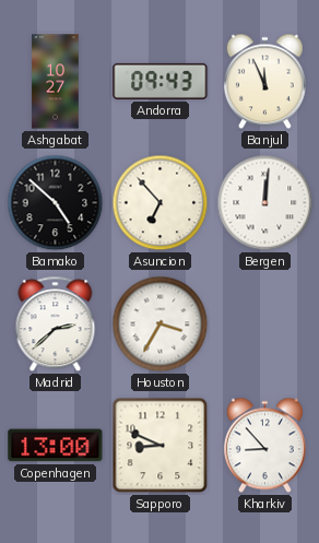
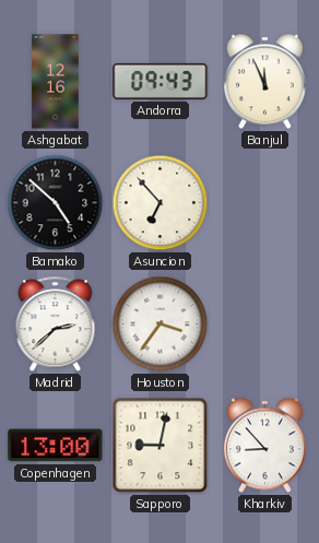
Ashgabat: 10:27 -> 12:16 (56, 82)
Bergen: 12:01 -> none (265, 203)
Houston: 3:35 -> 3:36 (161, 324)
Sapporo: 8:49 -> 9:02 (161, 446)
